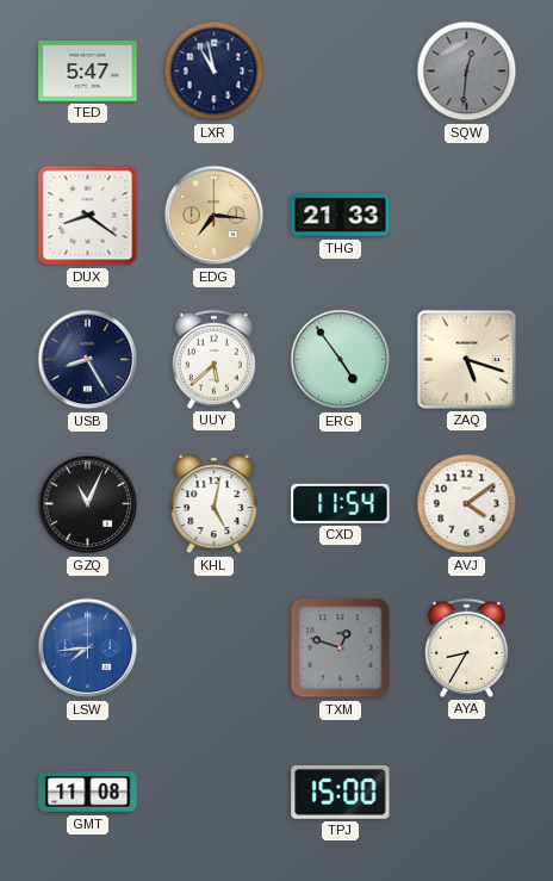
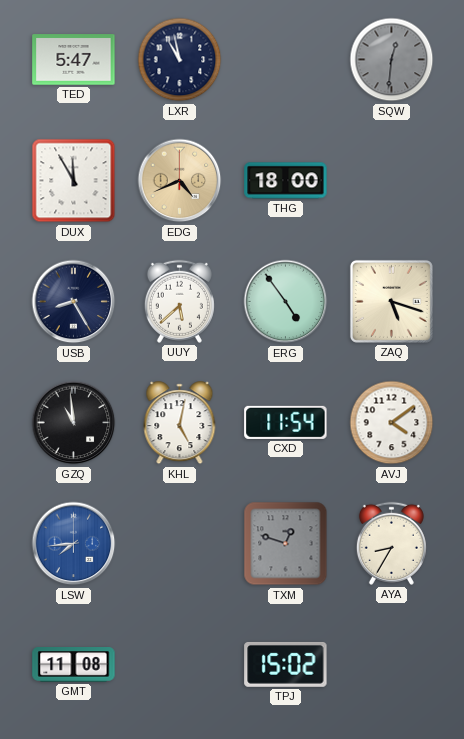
DUX: 8:21 -> 11:55 (74, 181)
EDG: 7:16 -> 4:41 (180, 181)
THG: 21:33 -> 18:00 (286, 181)
GZQ: 11:04 -> 10:59 (74, 423)
TPJ: 15:00 -> 15:02 (286, 664)
